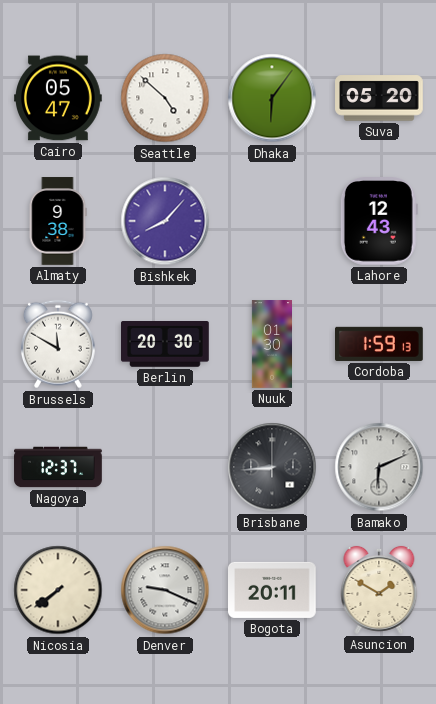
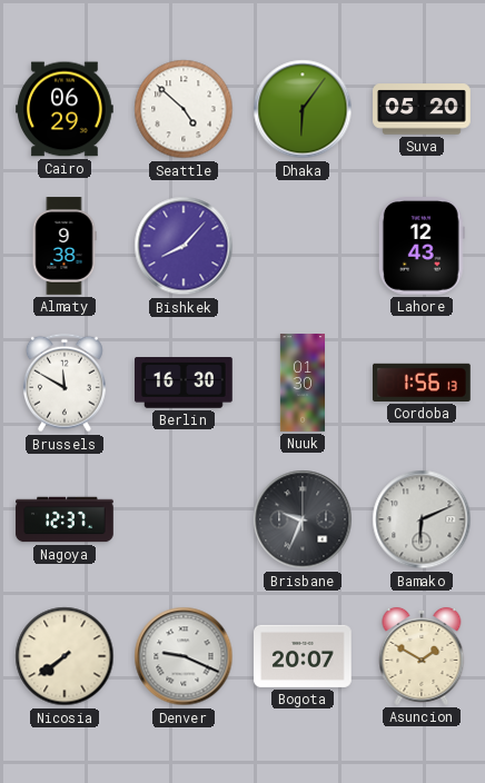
Cairo: 05:47 -> 06:29 (66, 109)
Berlin: 20:30 -> 16:30 (185, 384)
Cordoba: 1:59 -> 1:56 (423, 383)
Brisbane: 8:44 -> 9:34 (303, 519)
Bogota: 20:11 -> 20:07 (303, 656)
